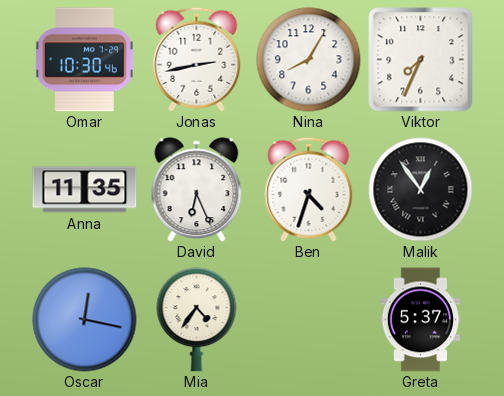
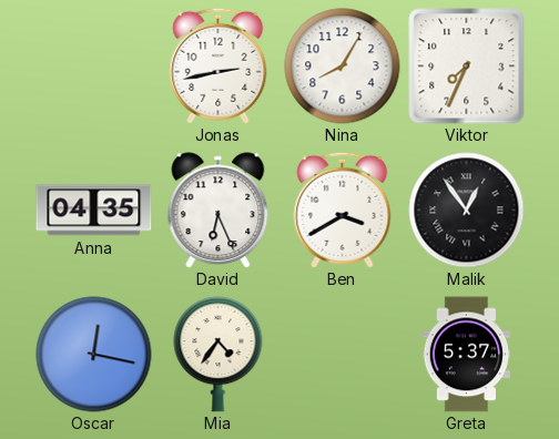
Omar: 10:30 -> none (84, 60)
Anna: 11:35 -> 04:35 (94, 211)
Ben: 4:33 -> 3:40 (343, 210)
